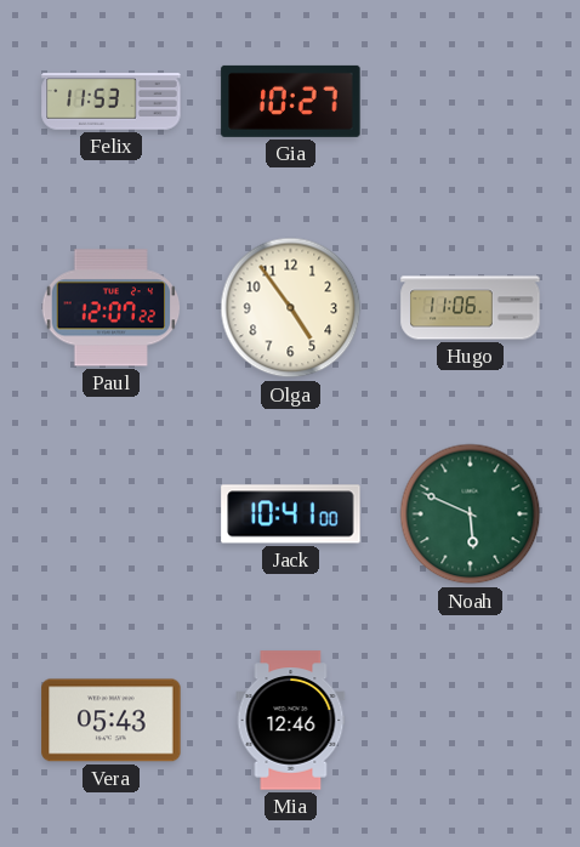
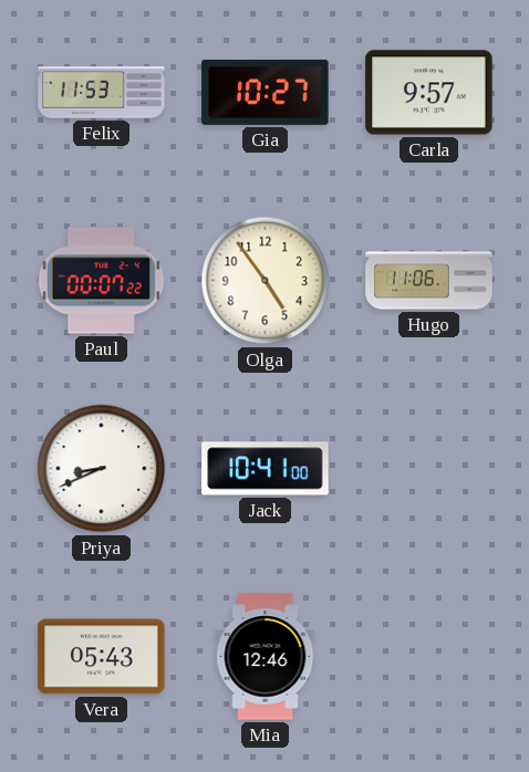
Carla: none -> 9:57 (429, 93)
Paul: 12:07 -> 00:07 (102, 281)
Priya: none -> 8:41 (102, 469)
Noah: 5:49 -> none (471, 515)
